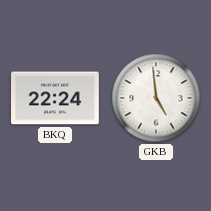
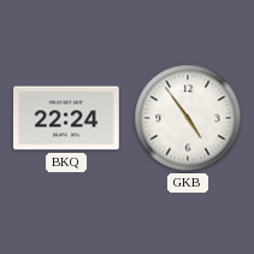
GKB: 4:59 -> 4:54 (188, 118)
